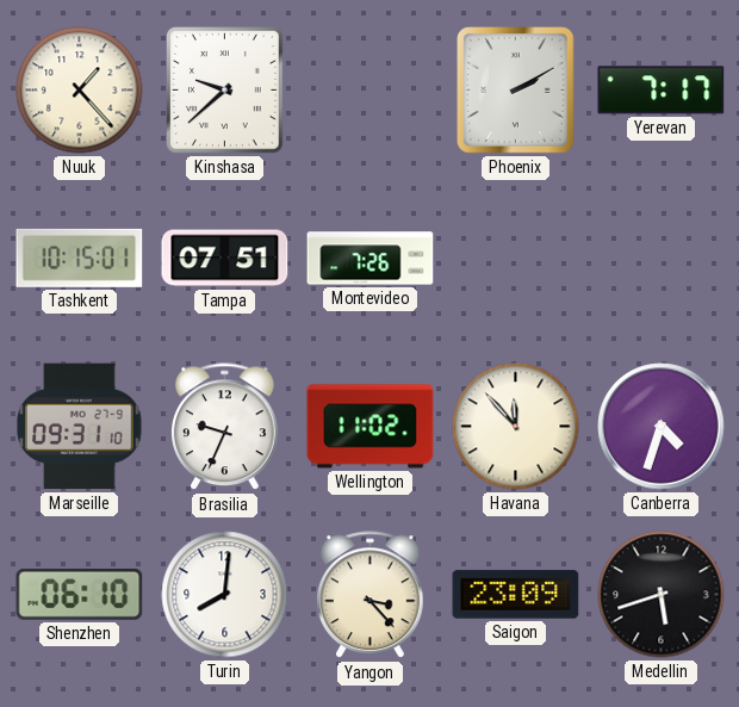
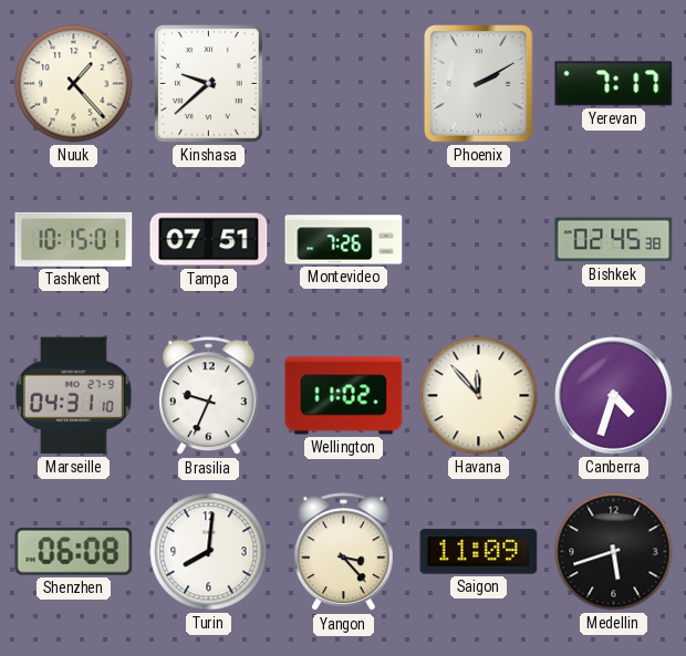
Bishkek: none -> 02:45 (614, 240)
Marseille: 09:31 -> 04:31 (73, 396)
Shenzhen: 06:10 -> 06:08 (74, 551)
Saigon: 23:09 -> 11:09 (479, 552)
